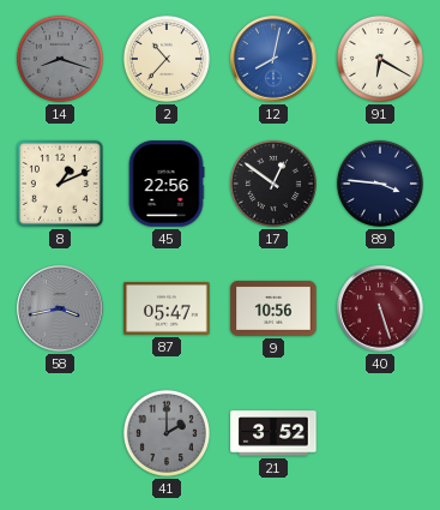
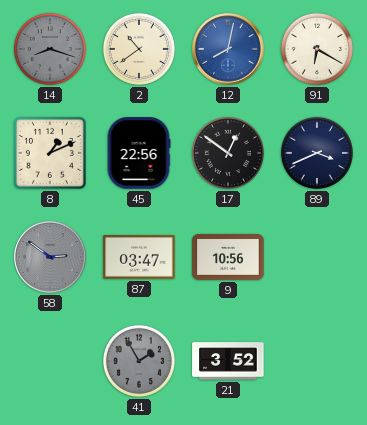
2: 10:37 -> 10:39 (139, 49)
89: 3:46 -> 3:41 (317, 153)
58: 3:43 -> 2:51 (50, 257)
87: 05:47 -> 03:47 (139, 257)
40: 5:27 -> none (380, 308)
41: 2:00 -> 1:55 (139, 361)
